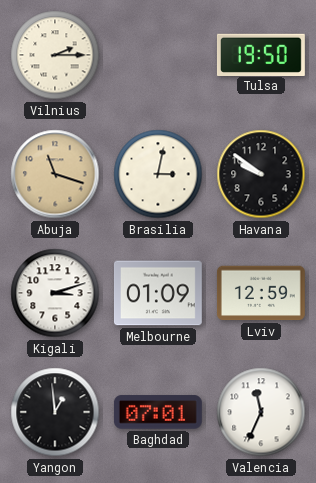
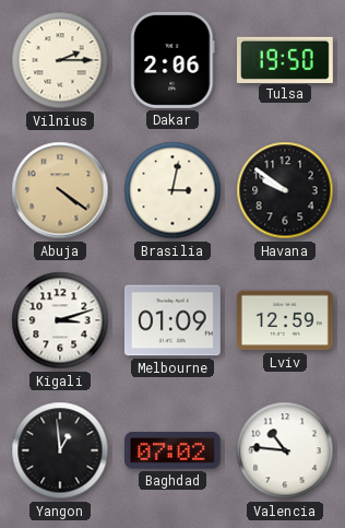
Dakar: none -> 2:06 (172, 60)
Abuja: 11:18 -> 4:21 (60, 190)
Baghdad: 07:01 -> 07:02 (172, 450)
Valencia: 11:34 -> 10:46 (285, 450)
